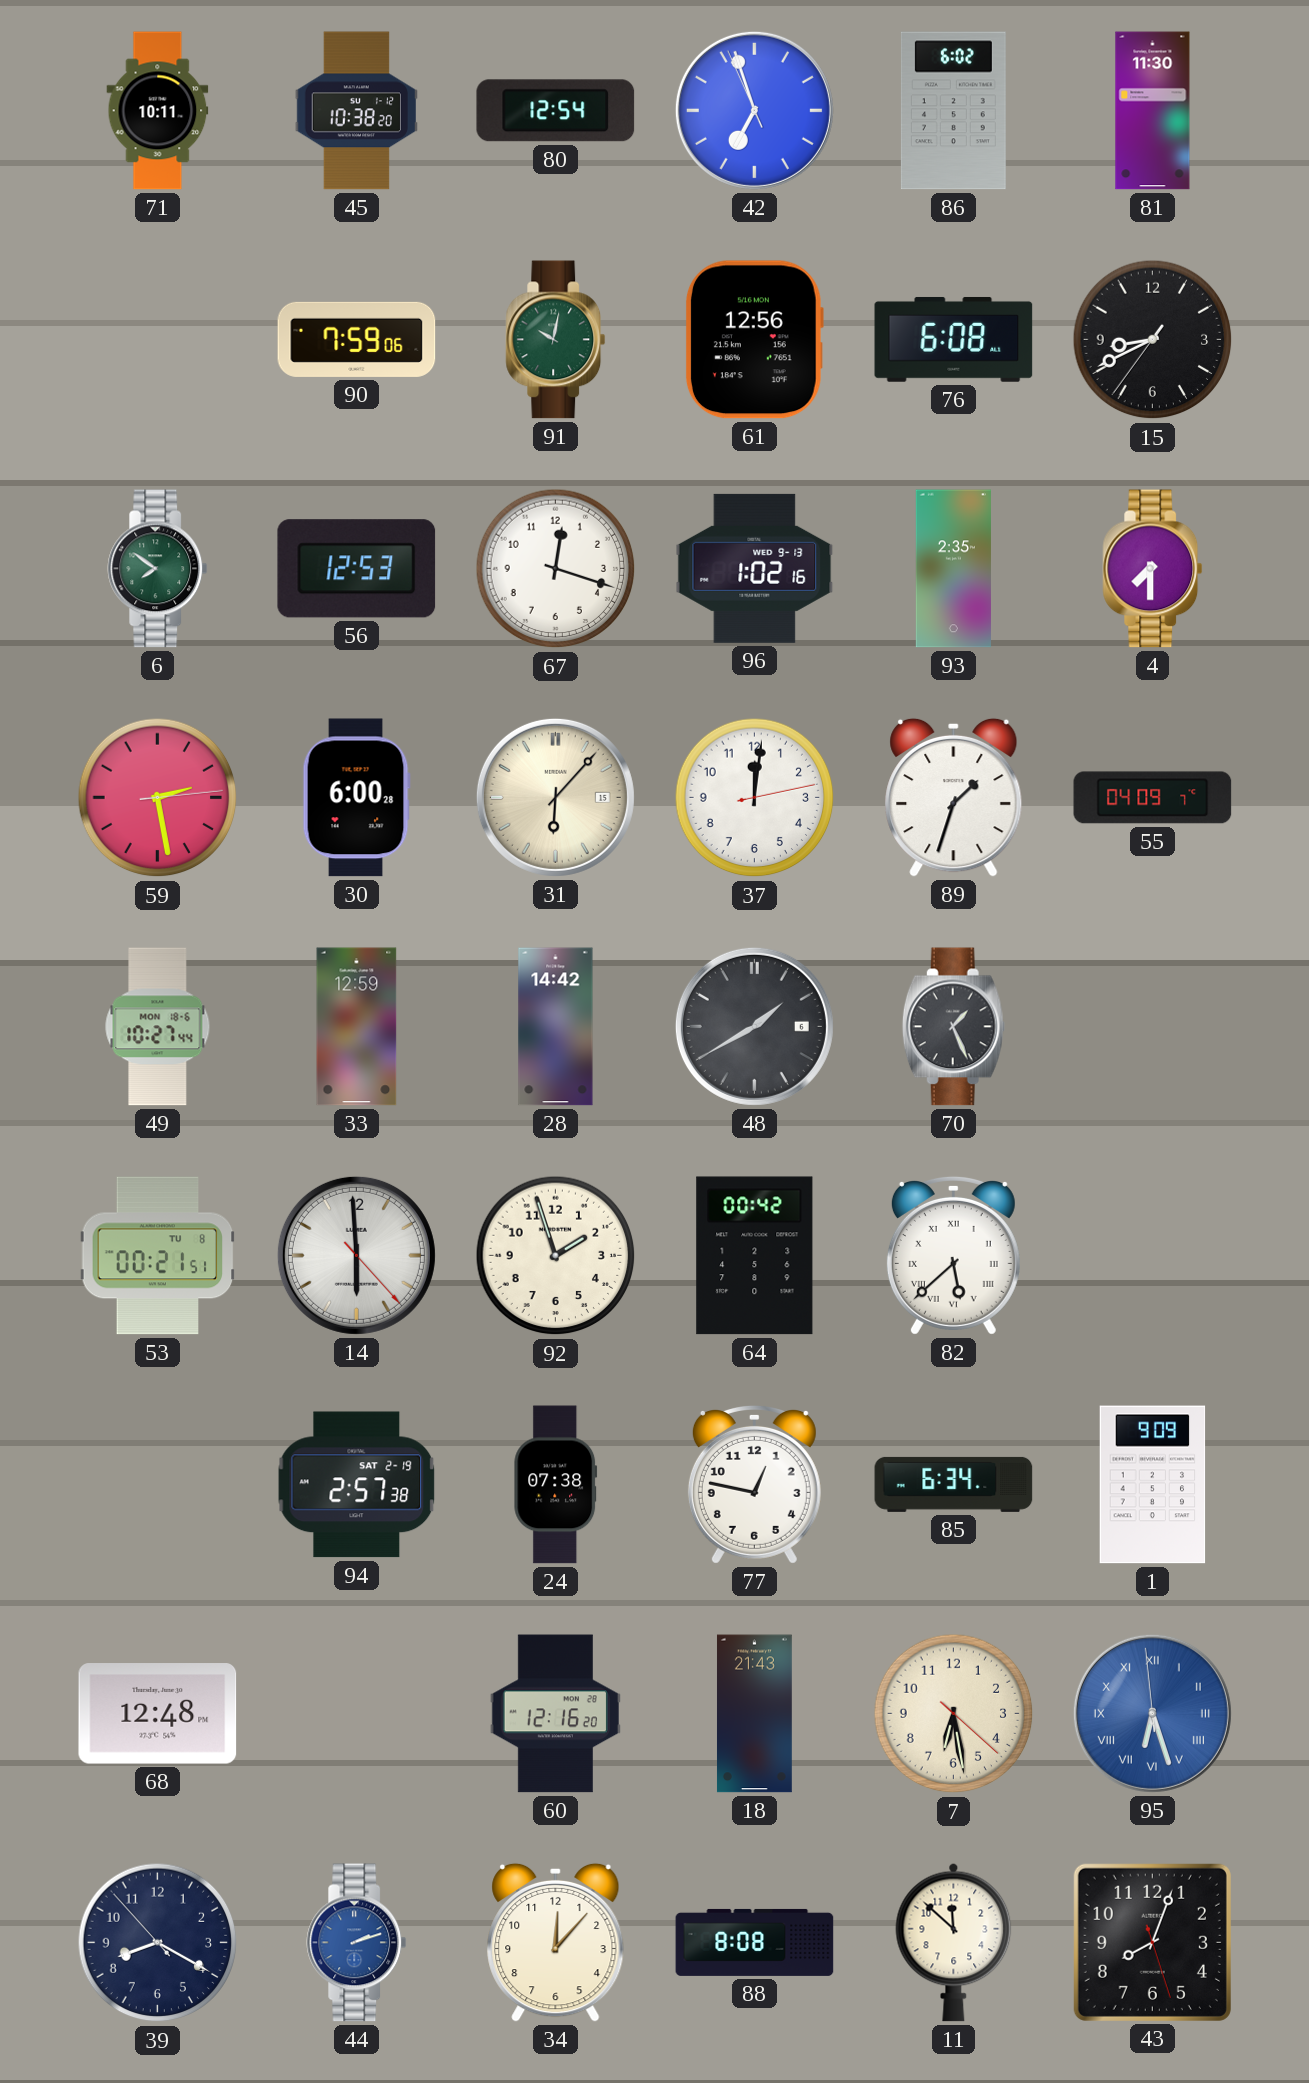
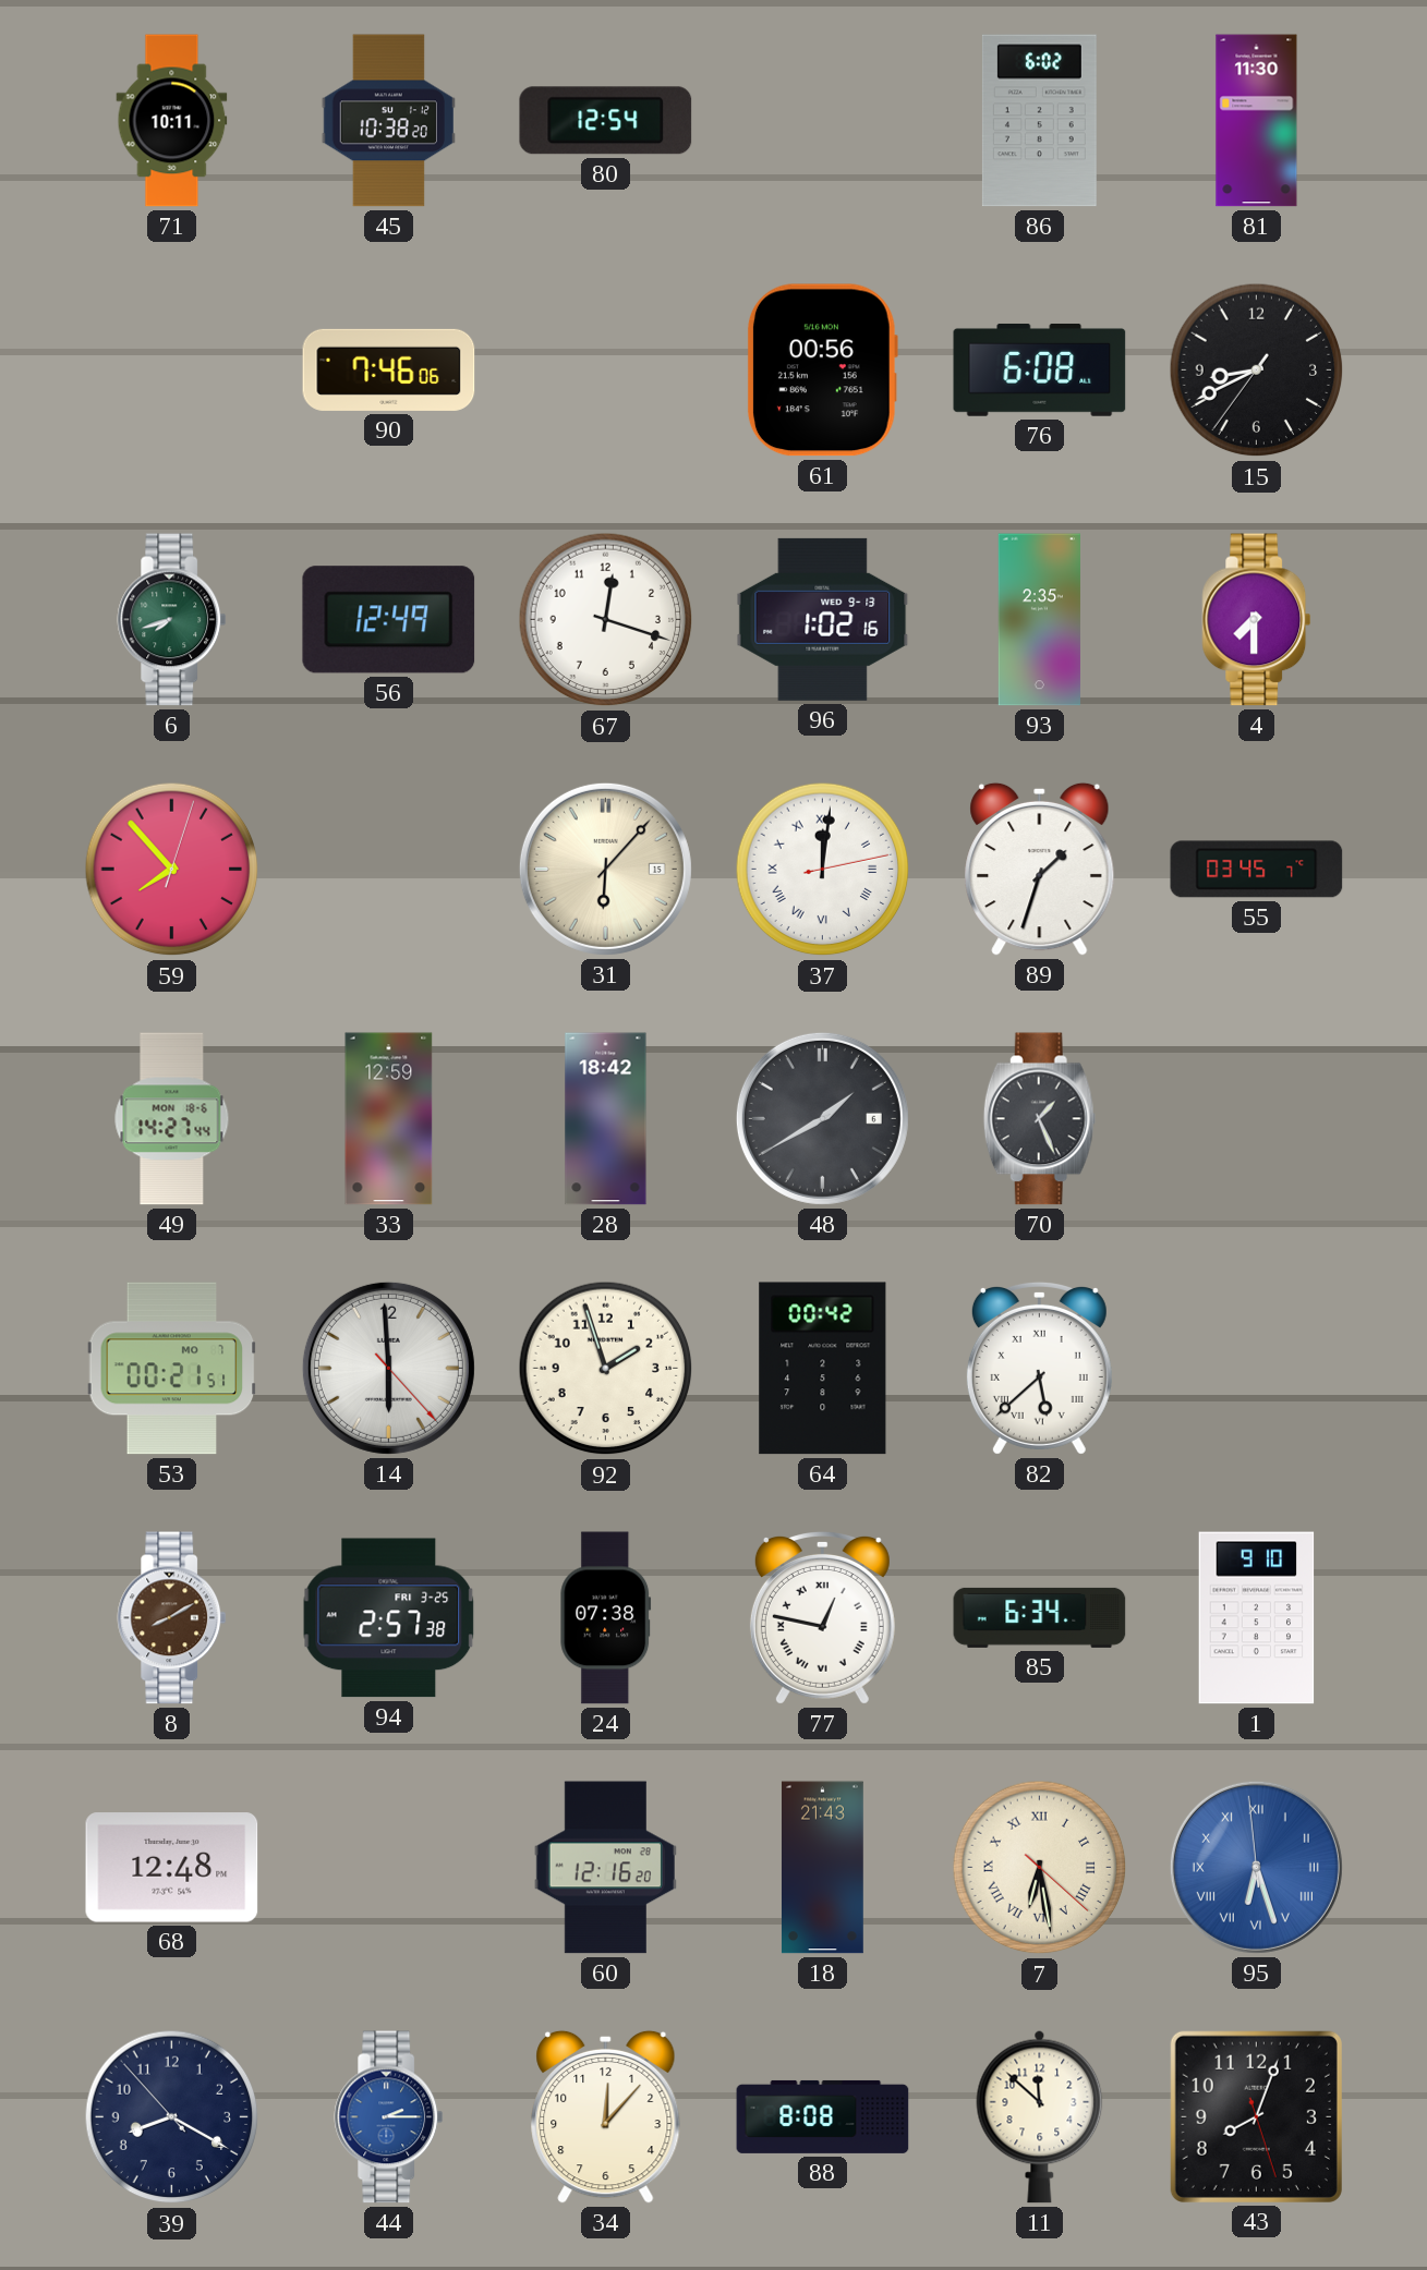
42: 6:56 -> none (754, 110)
90: 7:59 -> 7:46 (389, 369)
91: 10:02 -> none (556, 340)
61: 12:56 -> 00:56 (822, 371)
6: 7:51 -> 7:42 (172, 620)
56: 12:53 -> 12:49 (389, 620)
59: 2:28 -> 7:53 (172, 870)
30: 6:00 -> none (356, 798)
37 numerals: Arabic -> Roman (823, 870)
55: 04:09 -> 03:45 (1257, 870)
49: 10:27 -> 14:27 (172, 1119)
28: 14:42 -> 18:42 (606, 1119)
53 date: TU 8 -> MO 7 (172, 1369)
8: none -> 8:10 (172, 1618)
94 date: SAT 2-19 -> FRI 3-25 (389, 1618)
77 numerals: Arabic -> Roman (822, 1617)
1: 9:09 -> 9:10 (1257, 1618)
7 numerals: Arabic -> Roman (1040, 1868)
44: 2:12 -> 2:15 (389, 2117)
